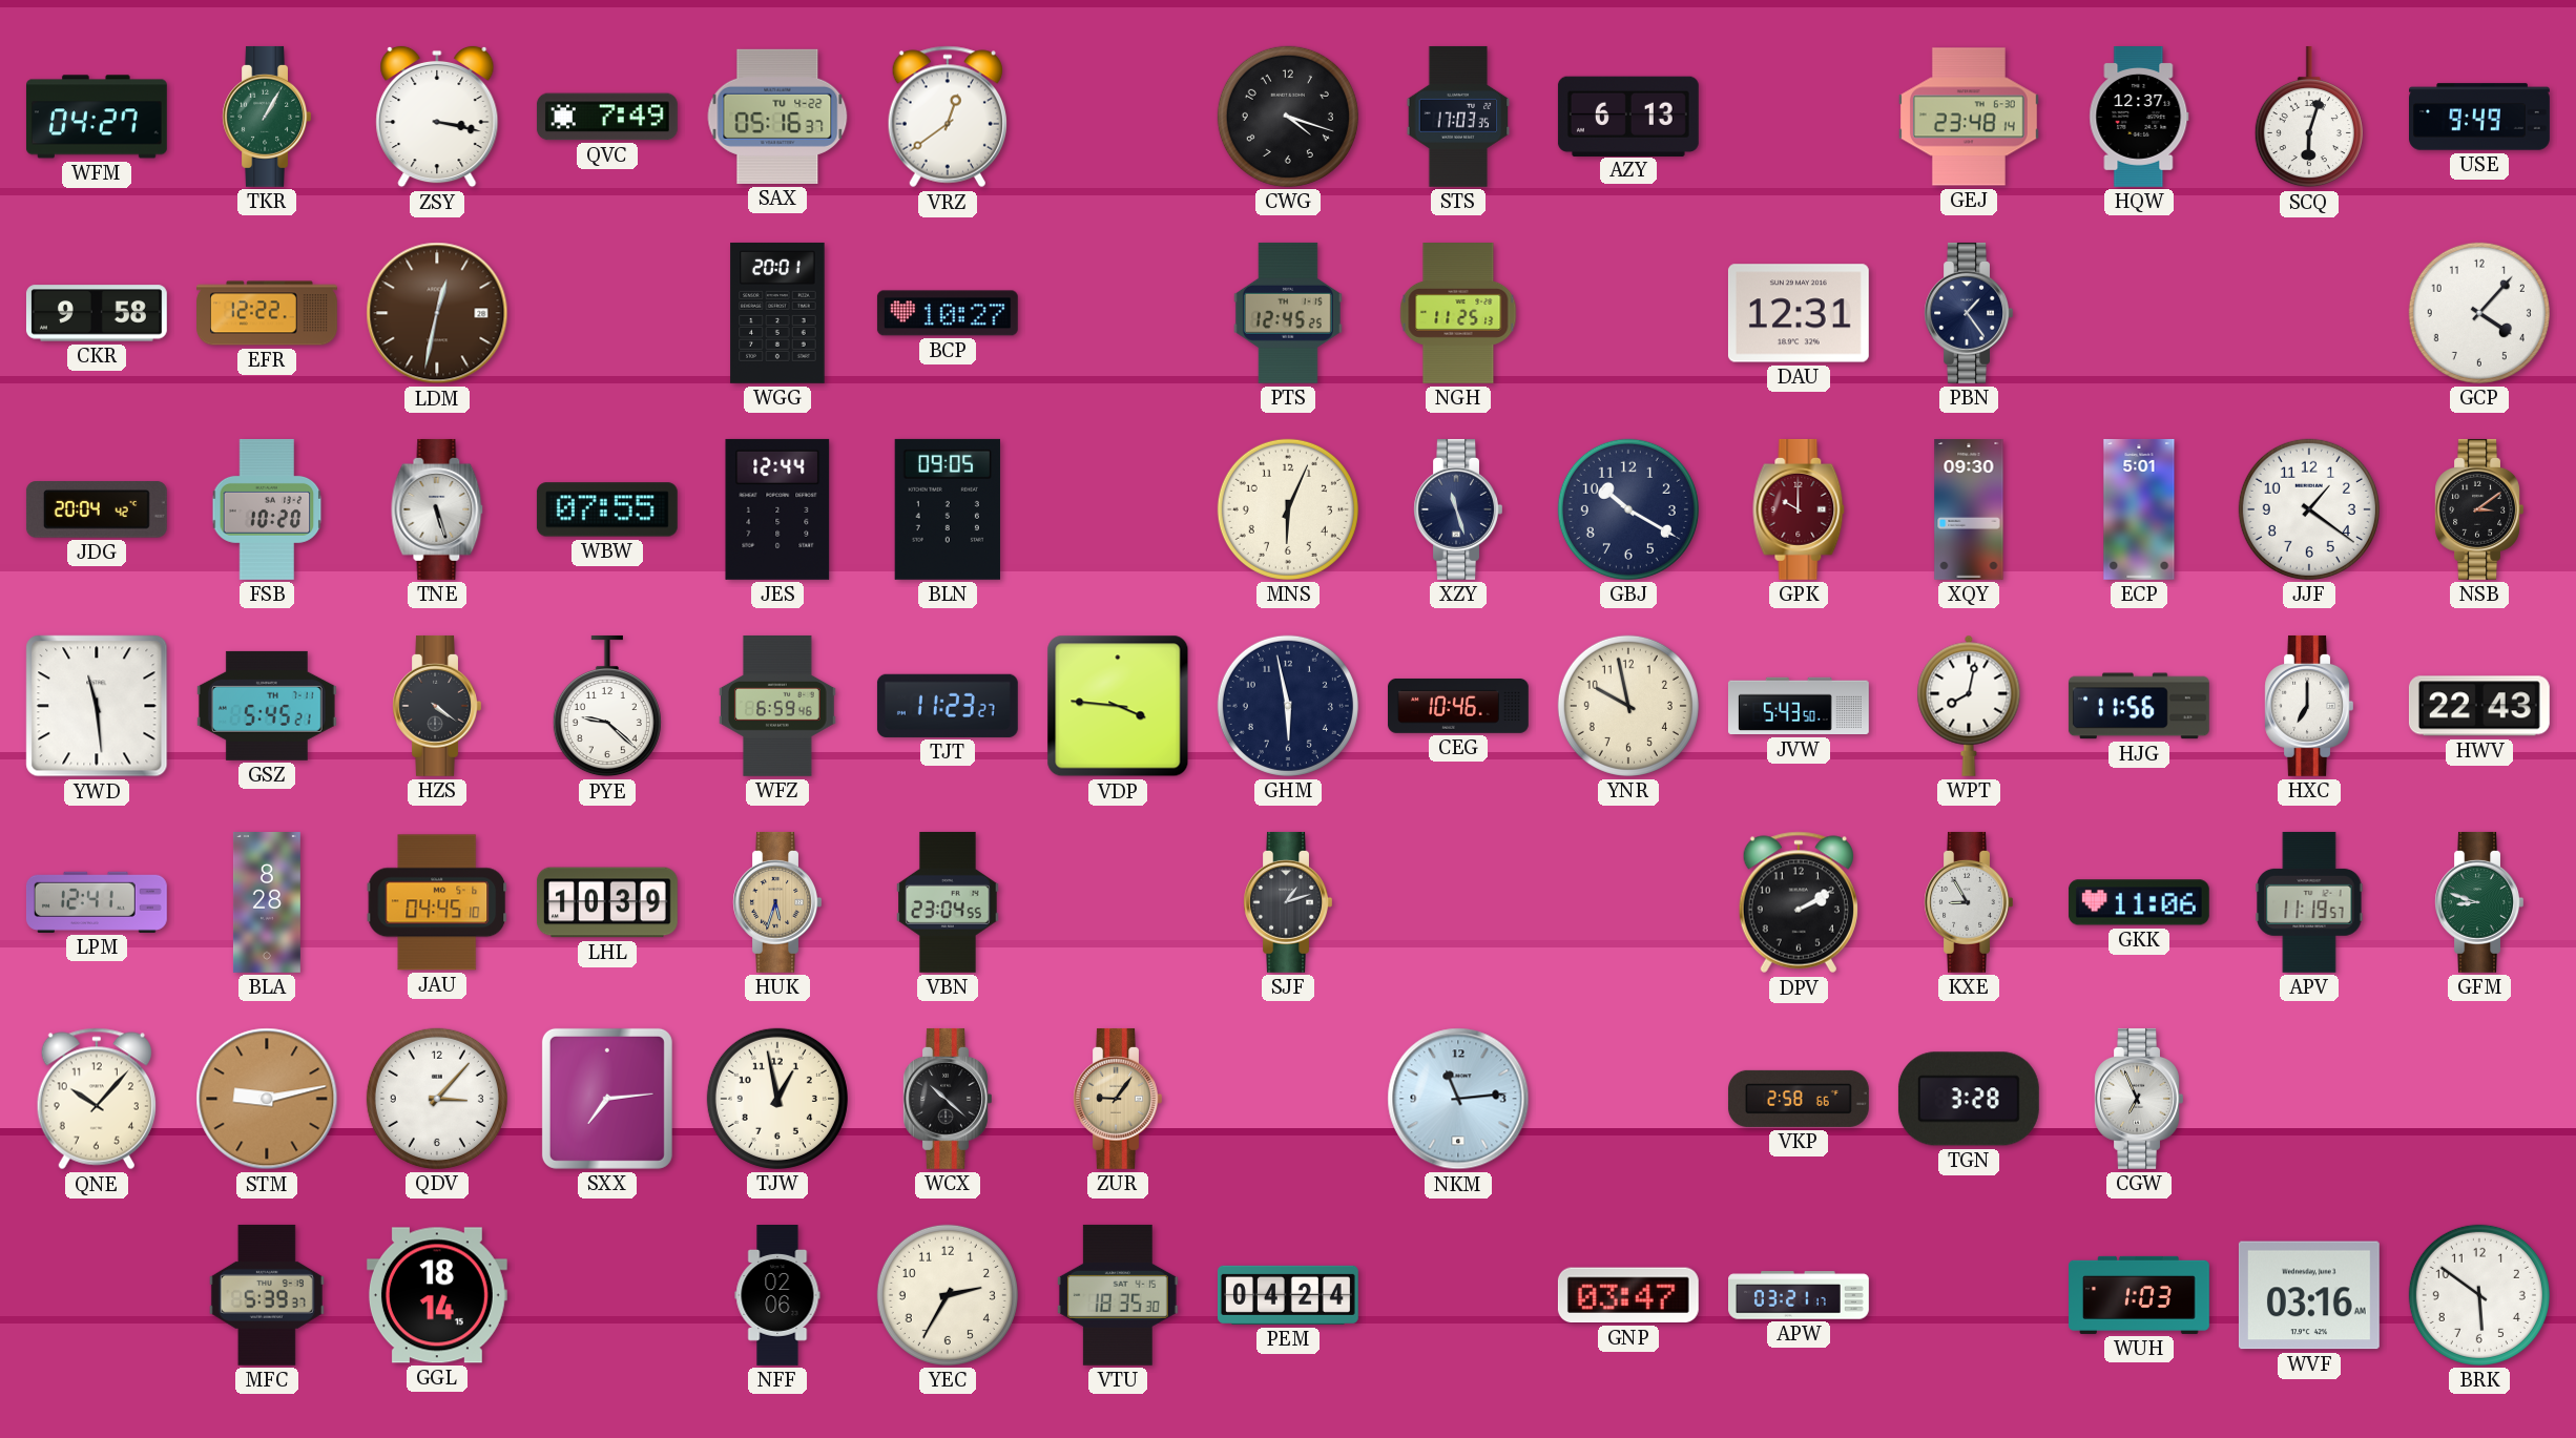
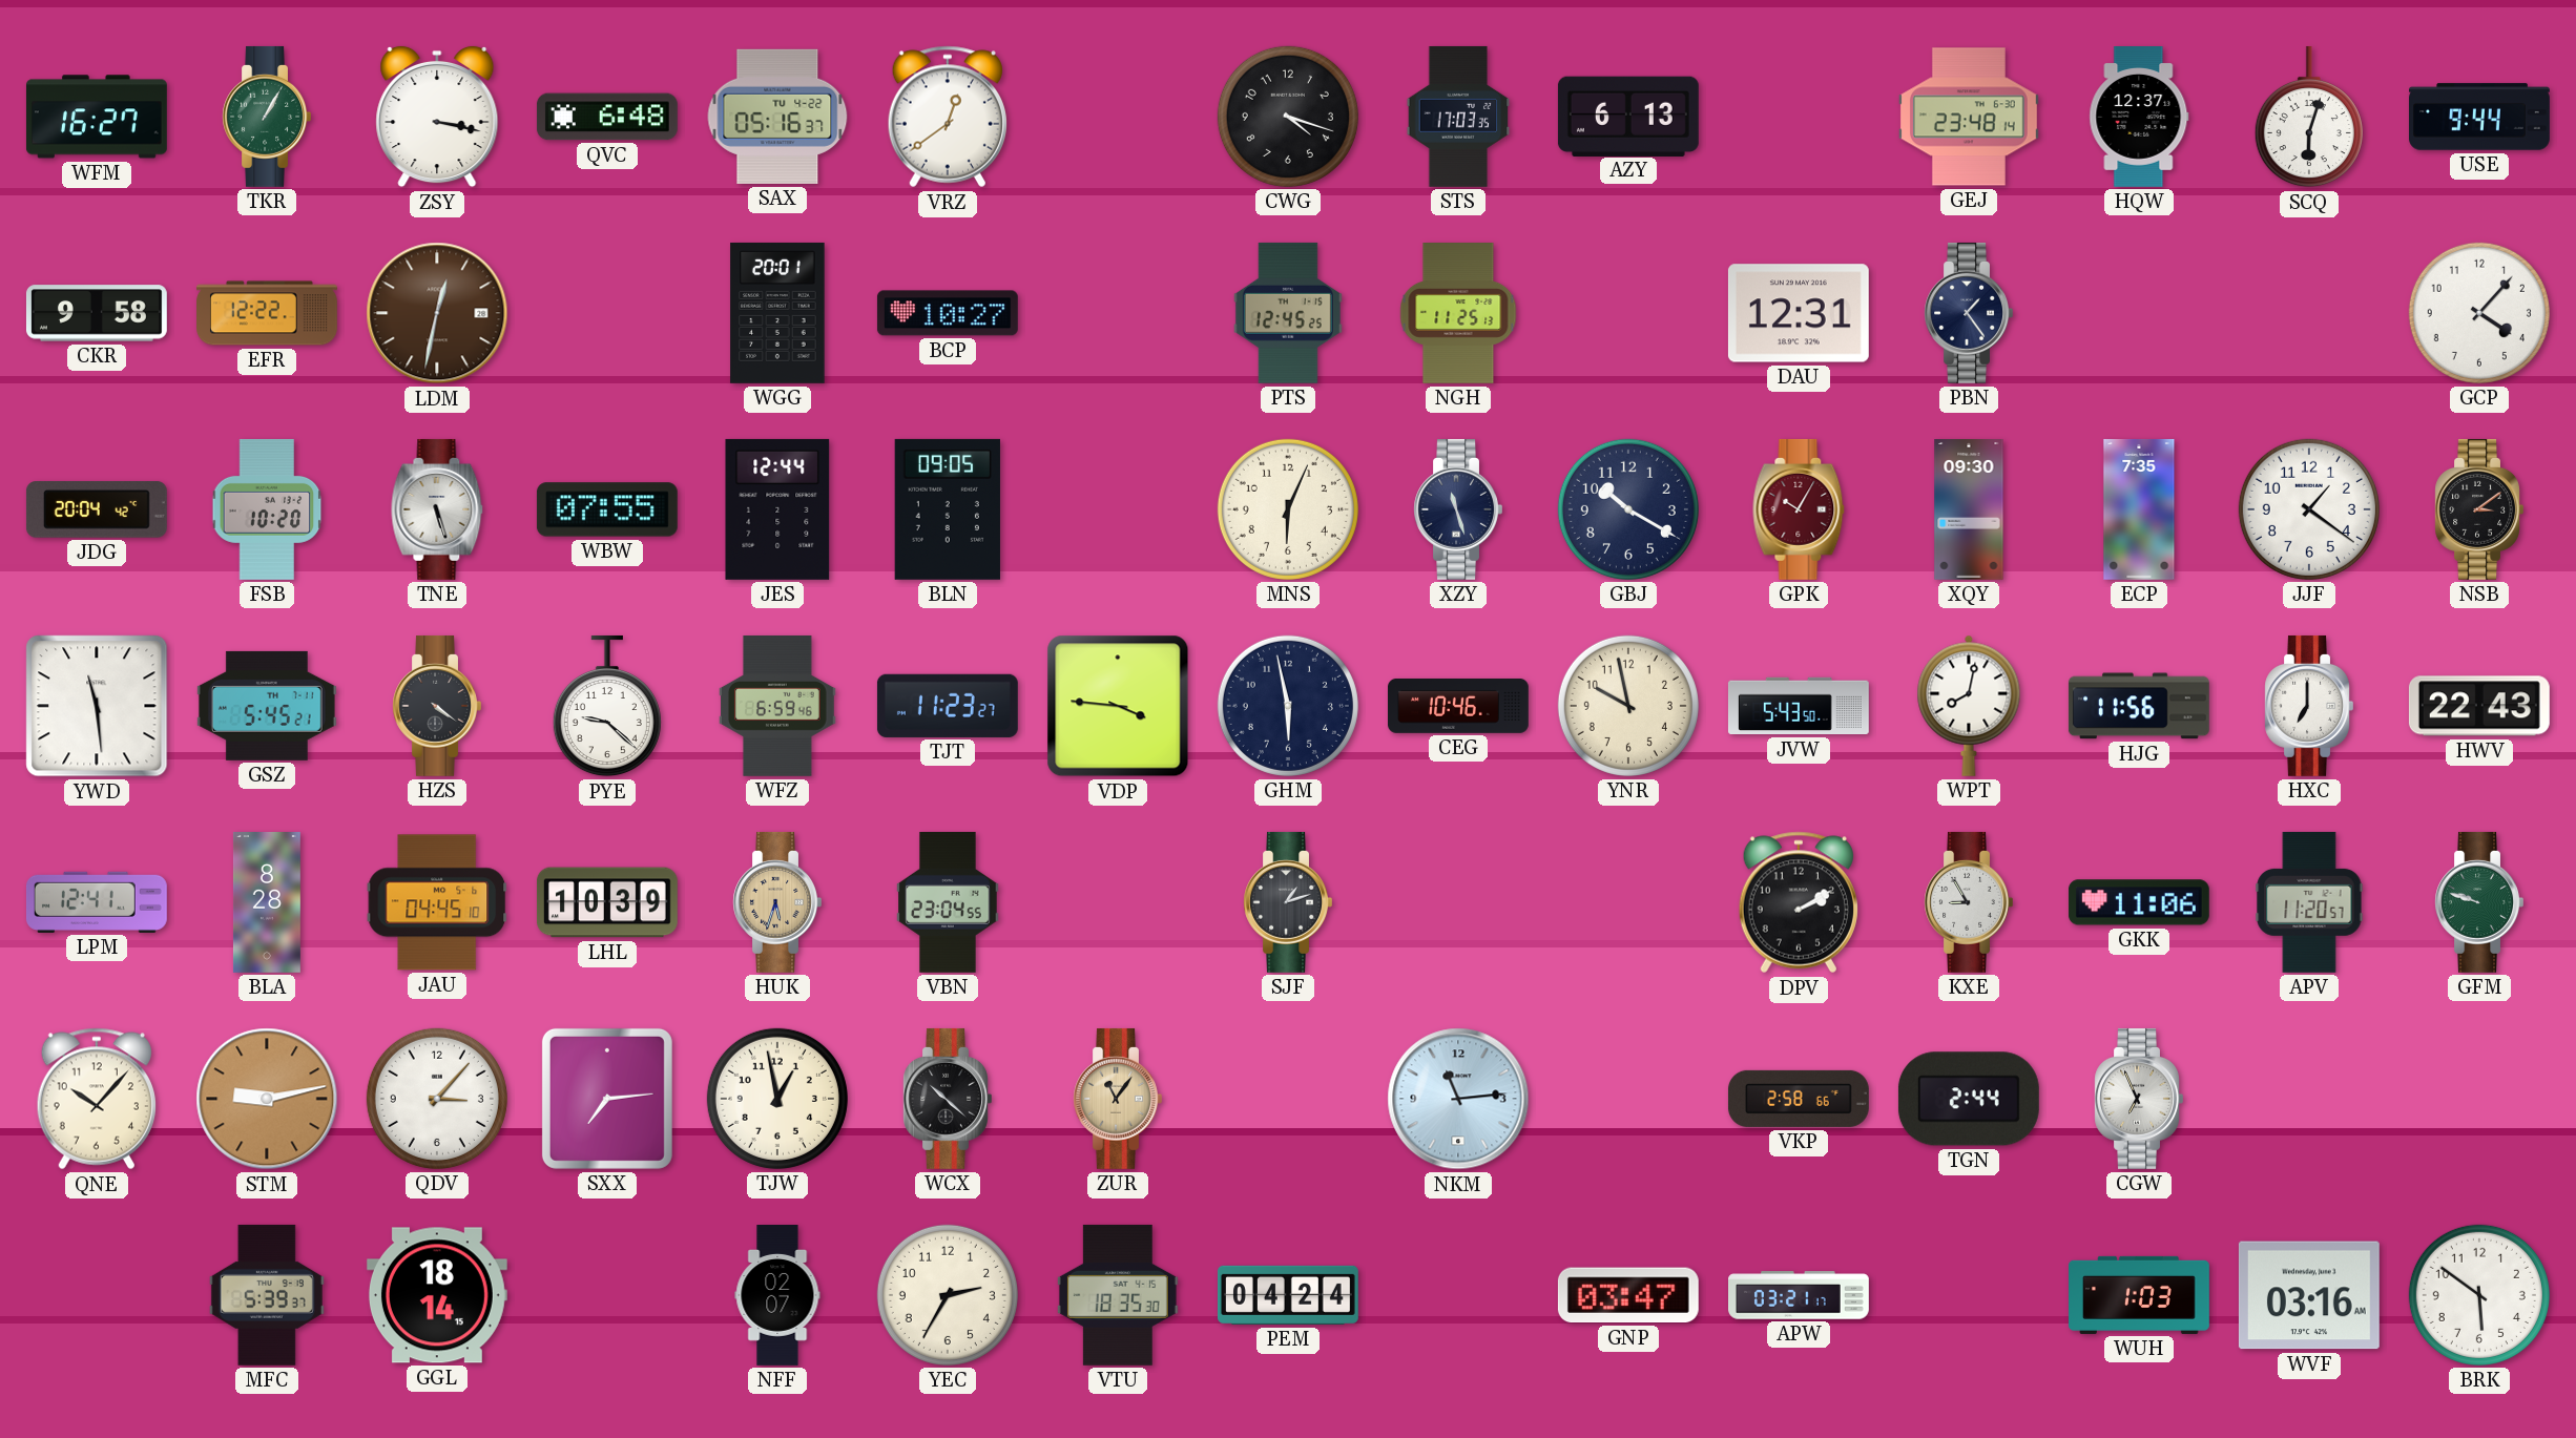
WFM: 04:27 -> 16:27 (97, 117)
QVC: 7:49 -> 6:48 (607, 117)
USE: 9:49 -> 9:44 (2480, 117)
GPK: 10:00 -> 10:05 (1799, 509)
ECP: 5:01 -> 7:35 (2139, 509)
APV: 11:19 -> 11:20 (2309, 902)
GFM: 8:48 -> 9:48 (2479, 902)
ZUR: 9:06 -> 11:06 (1118, 1099)
TGN: 3:28 -> 2:44 (1969, 1099)
NFF: 02:06 -> 02:07 (777, 1296)
